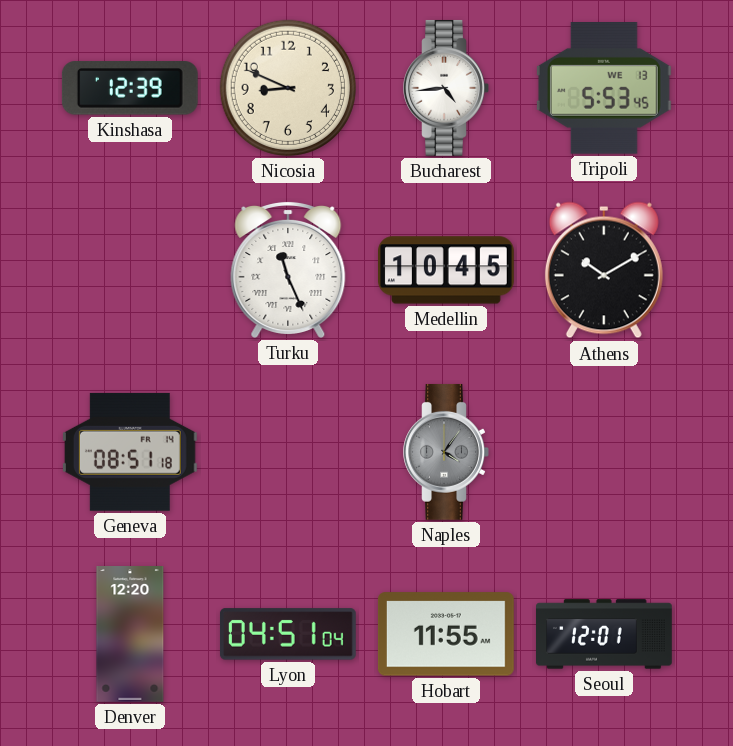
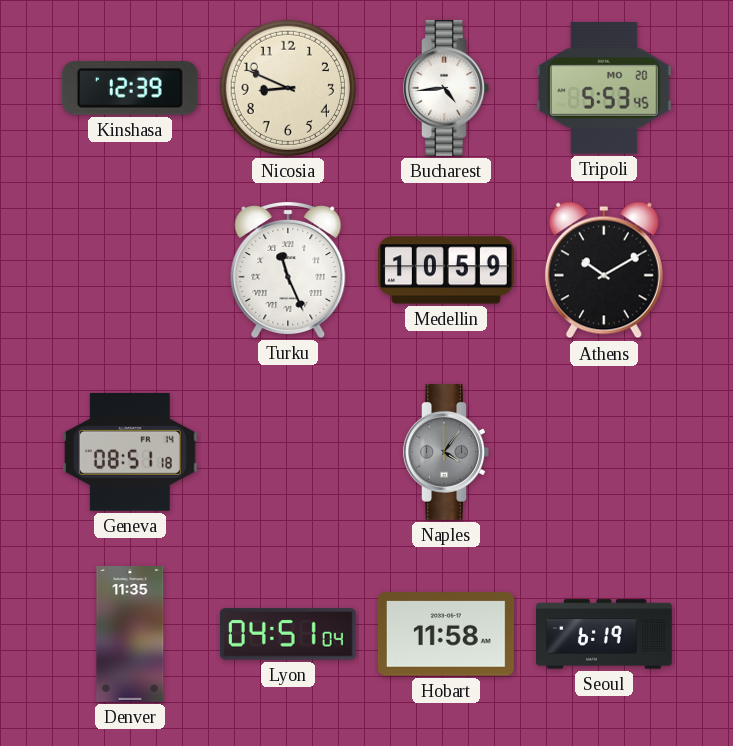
Tripoli date: WE 13 -> MO 20 (604, 89)
Medellin: 10:45 -> 10:59 (447, 270)
Denver: 12:20 -> 11:35 (130, 635)
Hobart: 11:55 -> 11:58 (446, 634)
Seoul: 12:01 -> 6:19 (605, 634)
